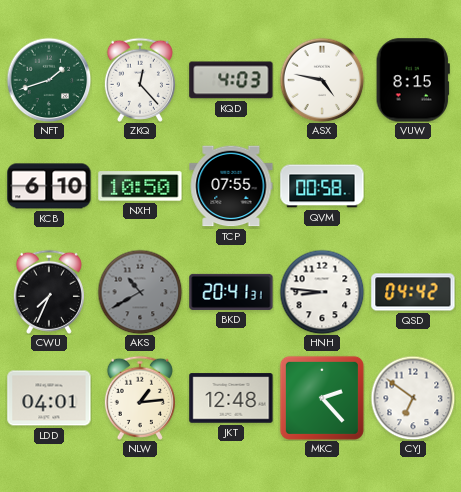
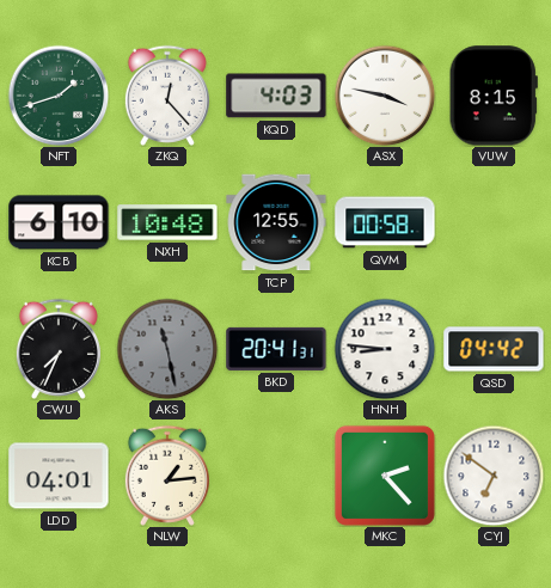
ASX: 4:47 -> 3:47 (385, 96)
NXH: 10:50 -> 10:48 (167, 222)
TCP: 07:55 -> 12:55 (276, 222)
AKS: 10:40 -> 11:28 (167, 349)
JKT: 12:48 -> none (231, 398)
